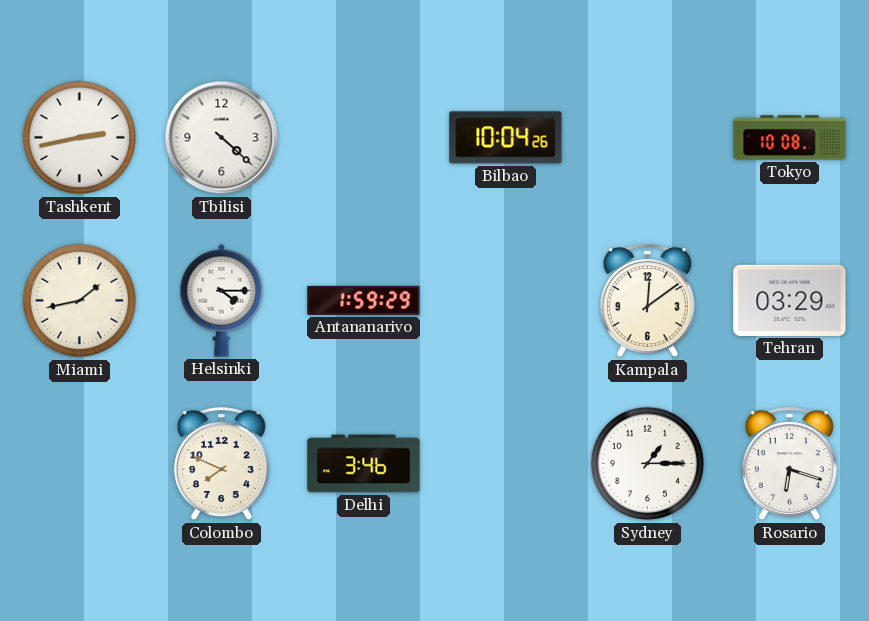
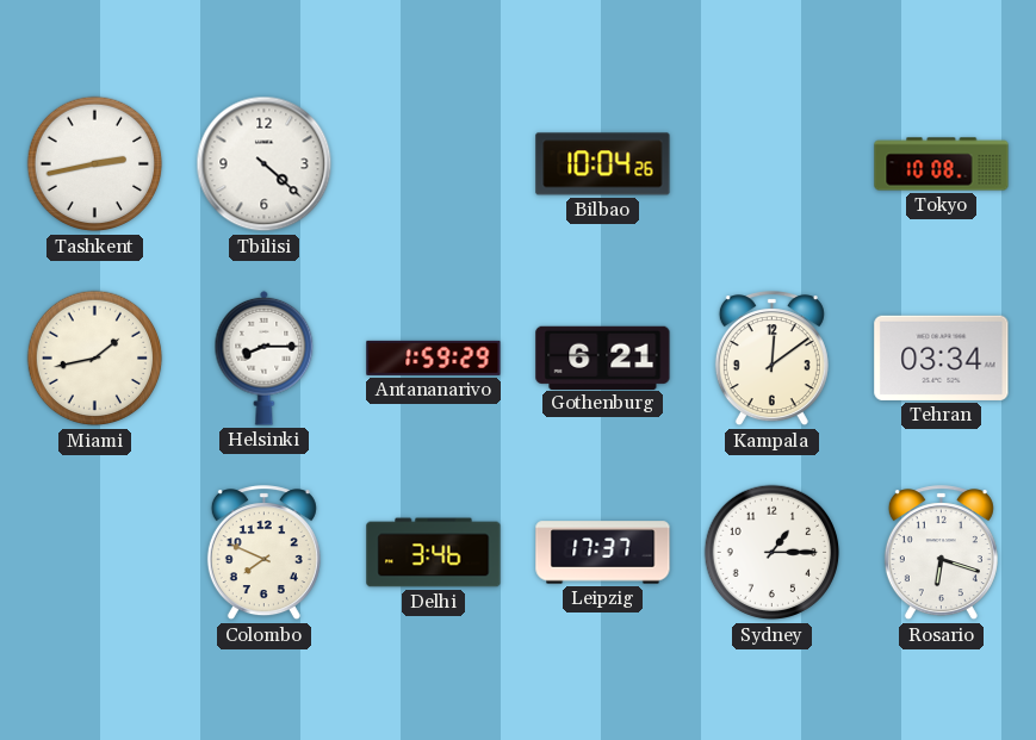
Helsinki: 4:15 -> 8:15 (265, 357)
Gothenburg: none -> 6:21 (603, 357)
Tehran: 03:29 -> 03:34 (942, 357)
Leipzig: none -> 17:37 (603, 553)
